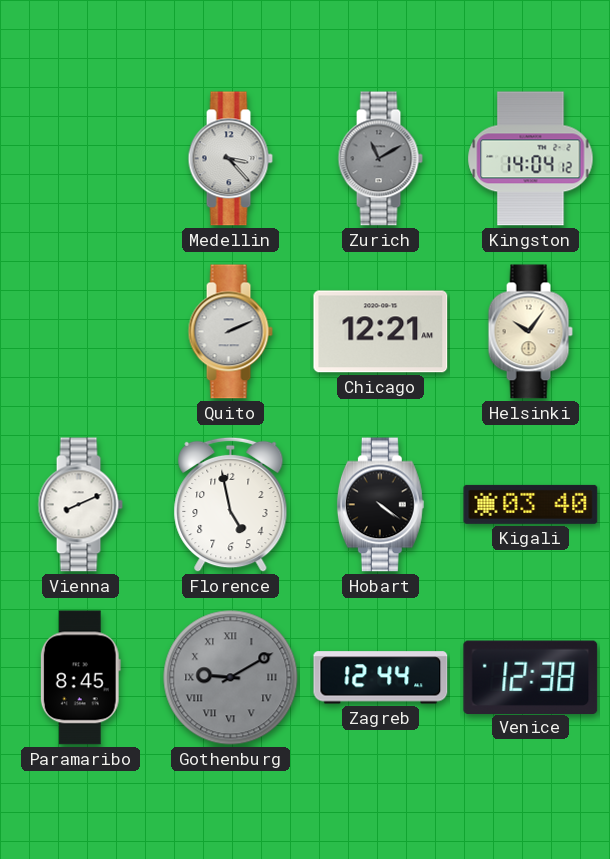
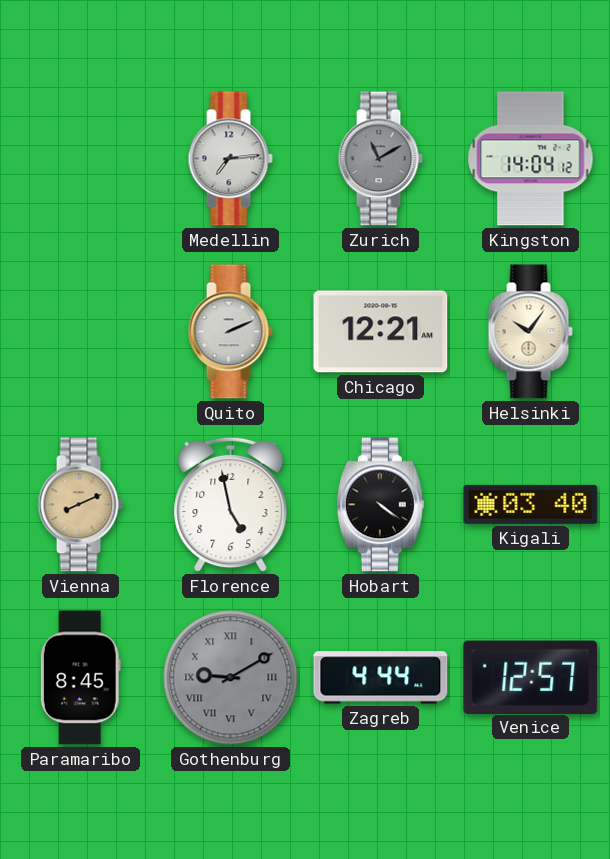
Medellin: 3:23 -> 7:14 (230, 159)
Vienna dial: white -> champagne (80, 505)
Zagreb: 12:44 -> 4:44 (381, 678)
Venice: 12:38 -> 12:57 (531, 677)
